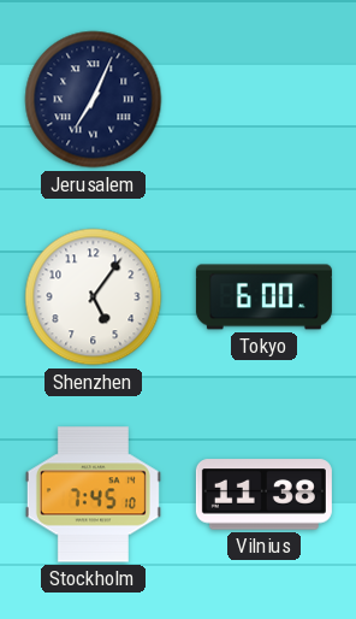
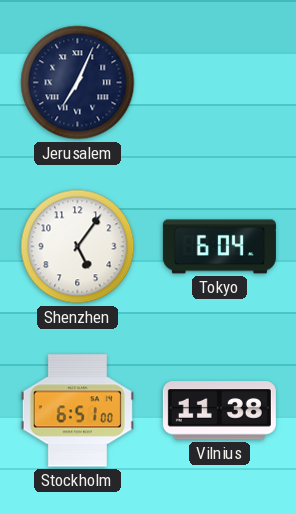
Tokyo: 6:00 -> 6:04 (219, 247)
Stockholm: 7:45 -> 6:51 (77, 411)
